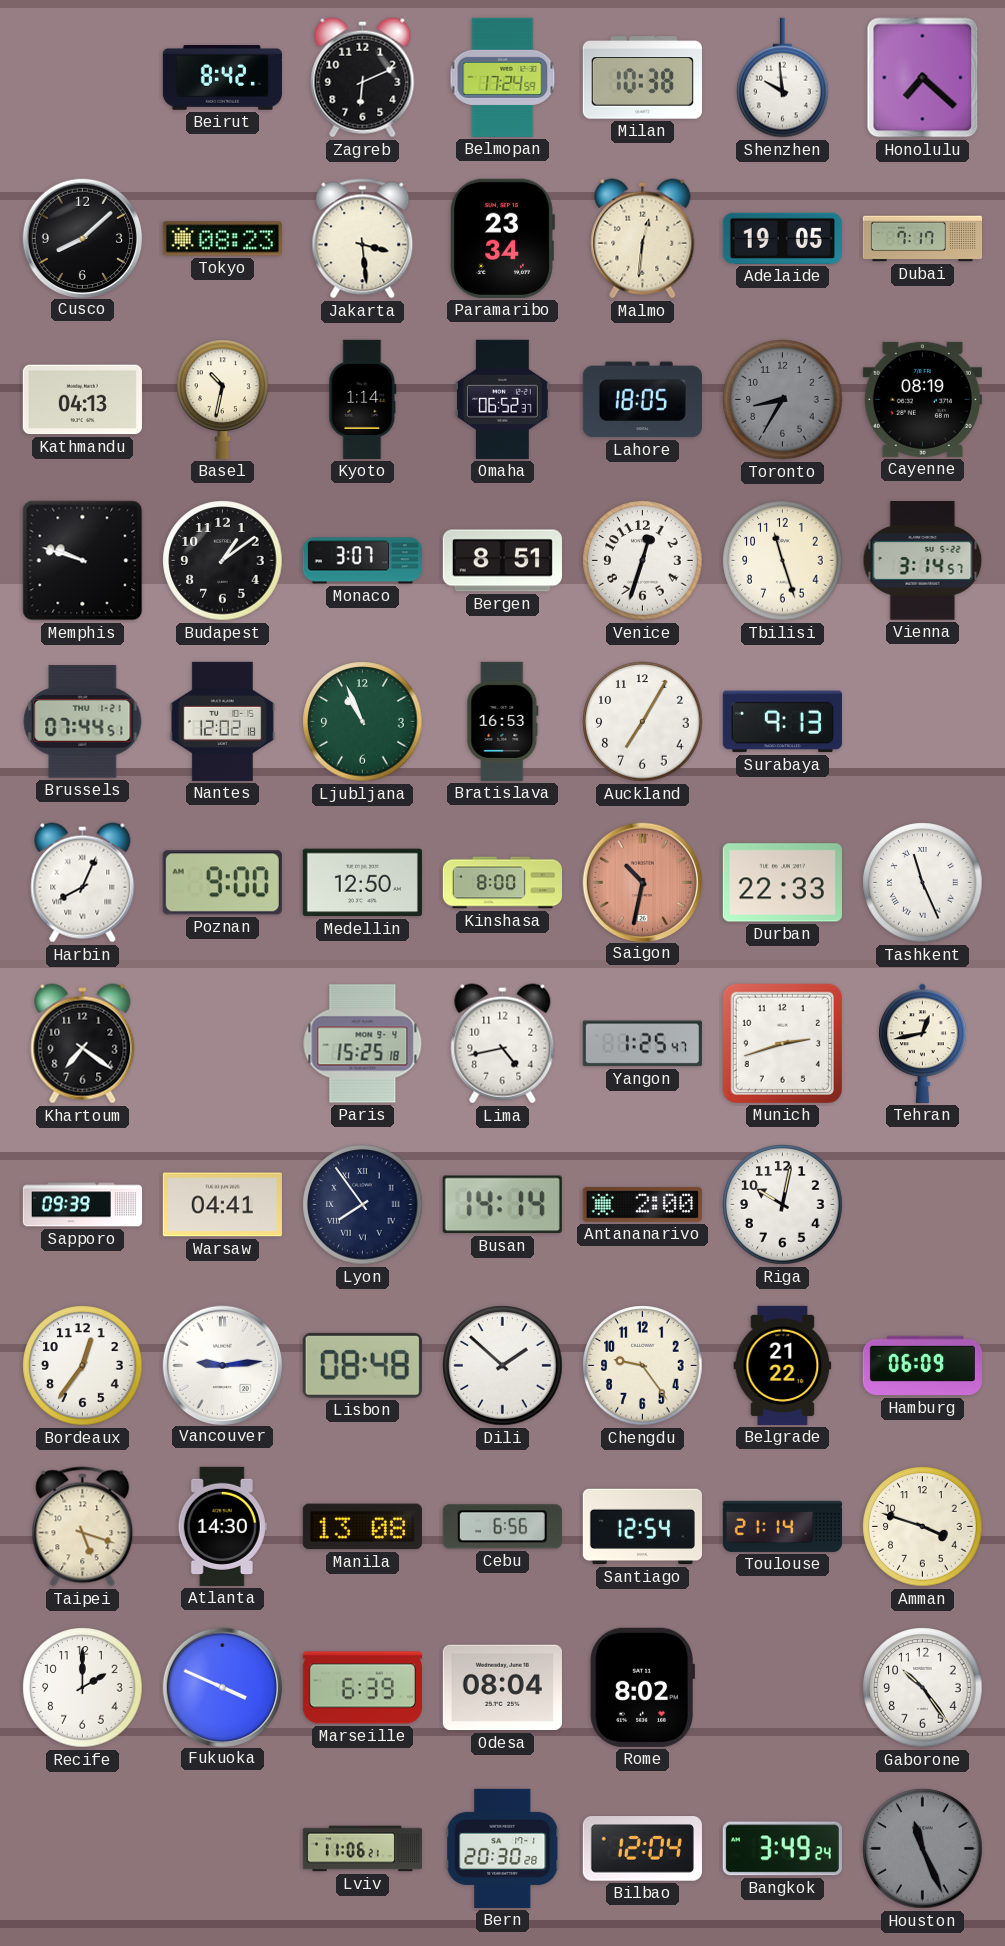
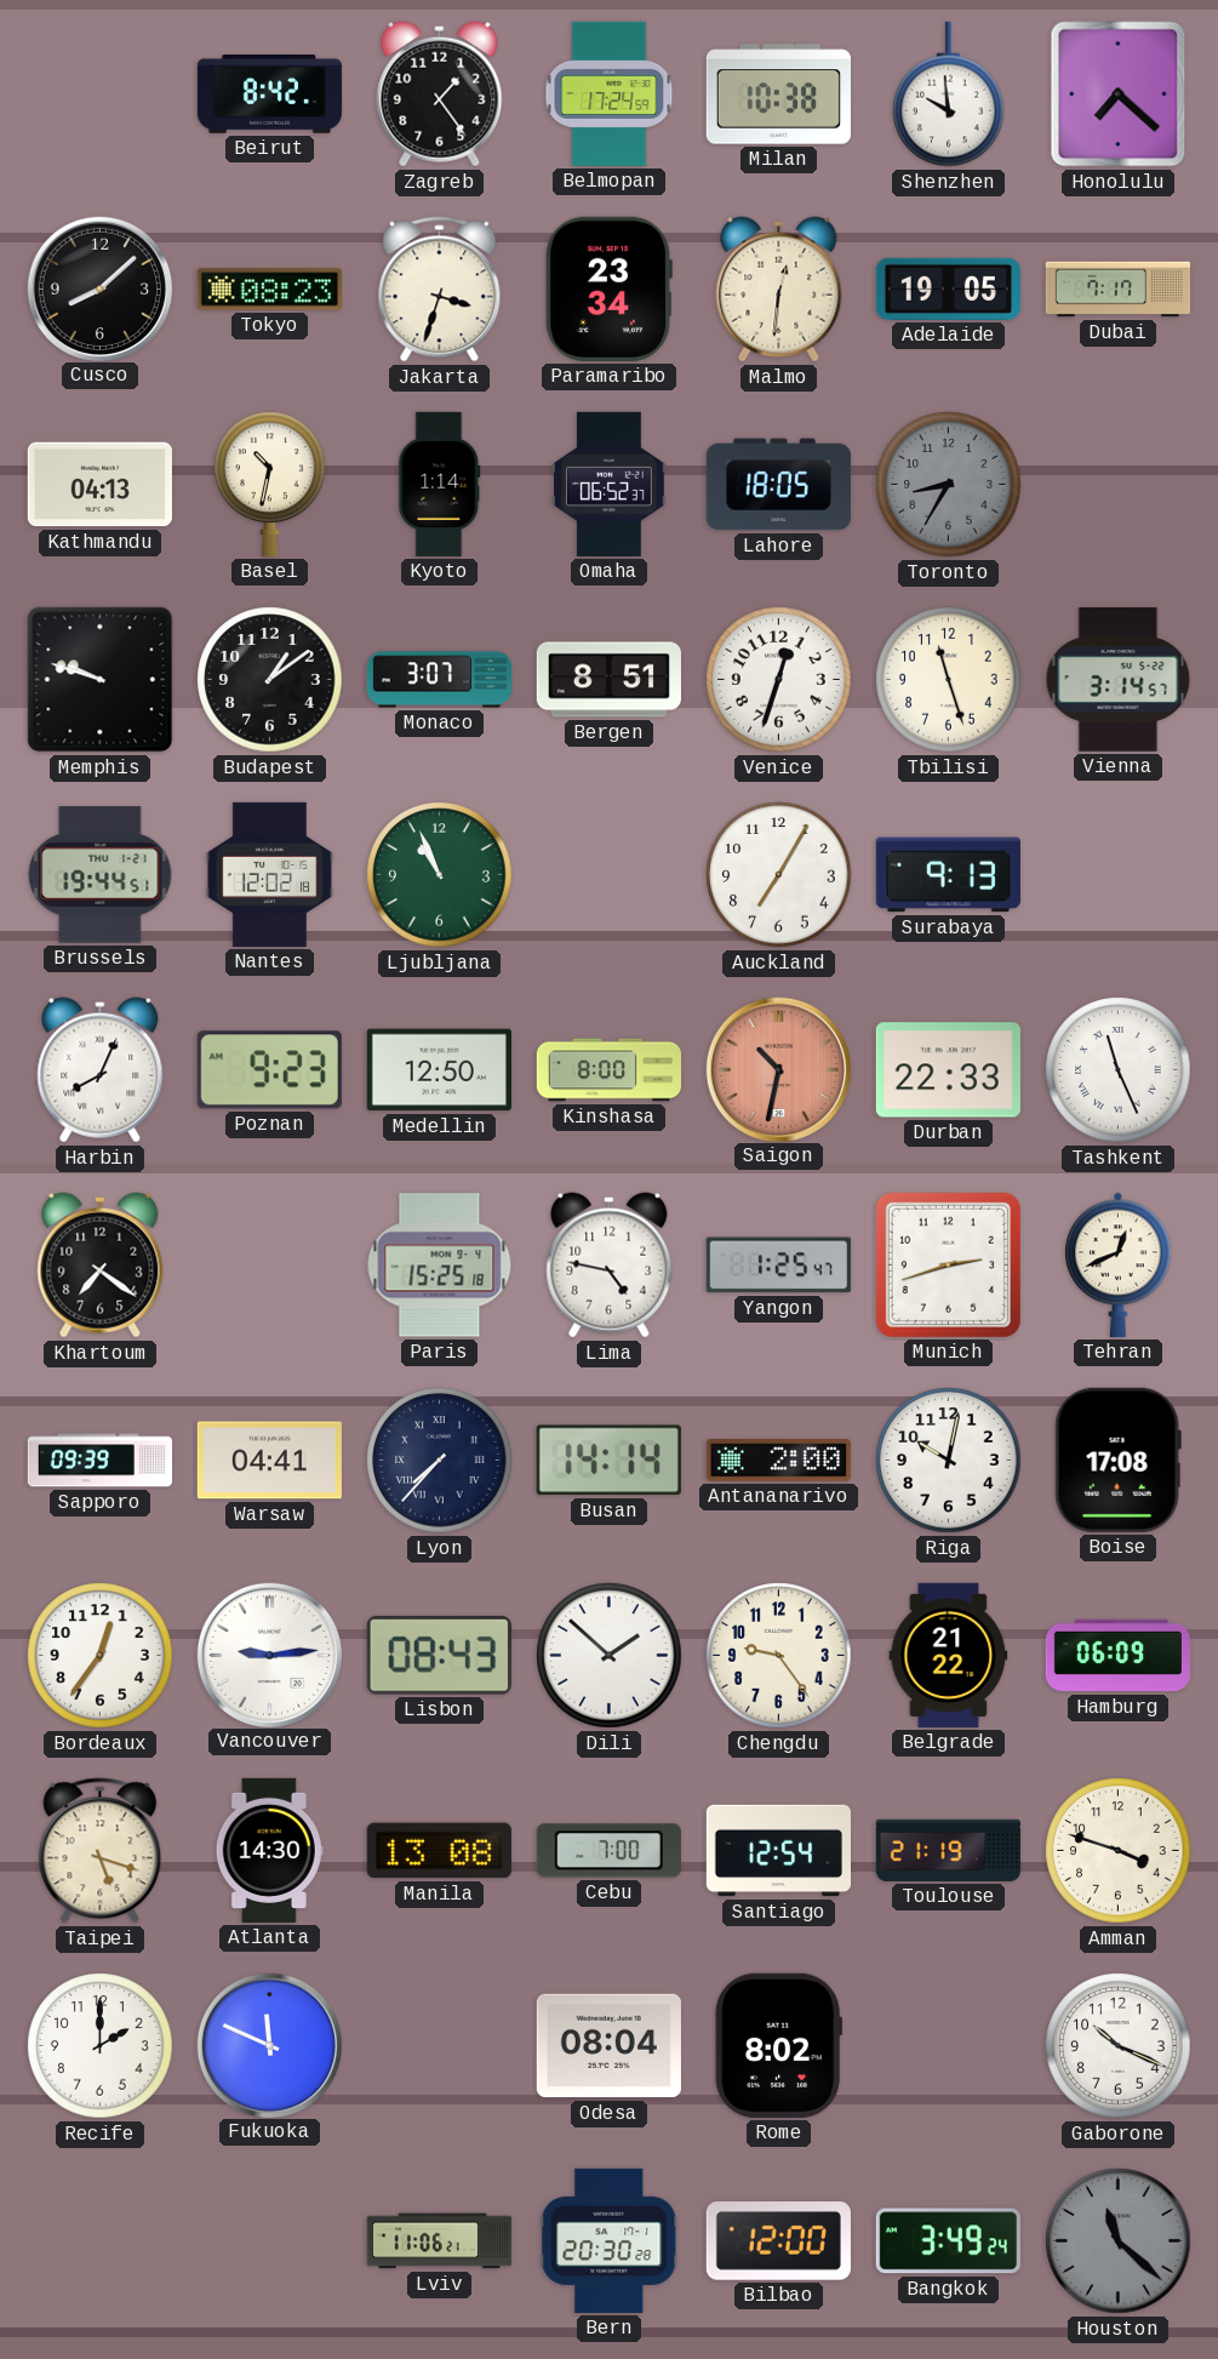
Zagreb: 6:11 -> 1:24 (440, 95)
Jakarta: 3:29 -> 3:33 (440, 290)
Cayenne: 08:19 -> none (922, 399)
Brussels: 07:44 -> 19:44 (101, 875)
Bratislava: 16:53 -> none (503, 721)
Poznan: 9:00 -> 9:23 (269, 1070)
Lima: 4:43 -> 4:47 (610, 1266)
Tehran: 12:43 -> 12:41 (1119, 1264)
Lyon: 7:54 -> 7:37 (440, 1461)
Boise: none -> 17:08 (1117, 1460)
Lisbon: 08:48 -> 08:43 (439, 1655)
Cebu: 6:56 -> 7:00 (608, 1851)
Toulouse: 21:14 -> 21:19 (948, 1850)
Fukuoka: 3:49 -> 11:49 (269, 2045)
Marseille: 6:39 -> none (362, 1688)
Gaborone: 10:24 -> 10:19 (1119, 2046)
Bilbao: 12:04 -> 12:00 (778, 2241)
Houston: 11:26 -> 11:22 (1119, 2241)
